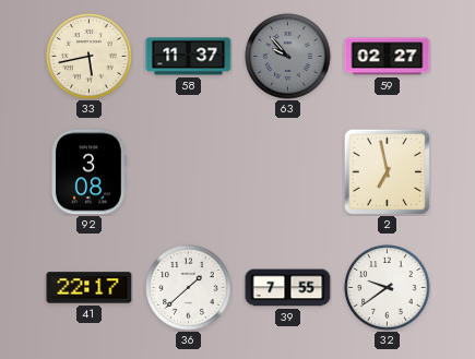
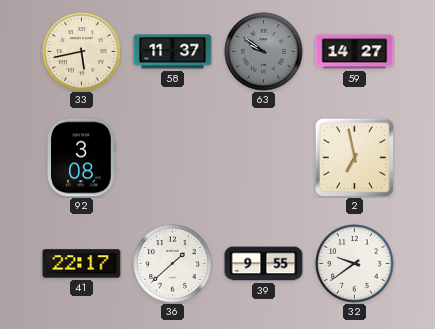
63: 9:53 -> 9:51 (264, 52)
59: 02:27 -> 14:27 (355, 52)
39: 7:55 -> 9:55 (264, 264)
